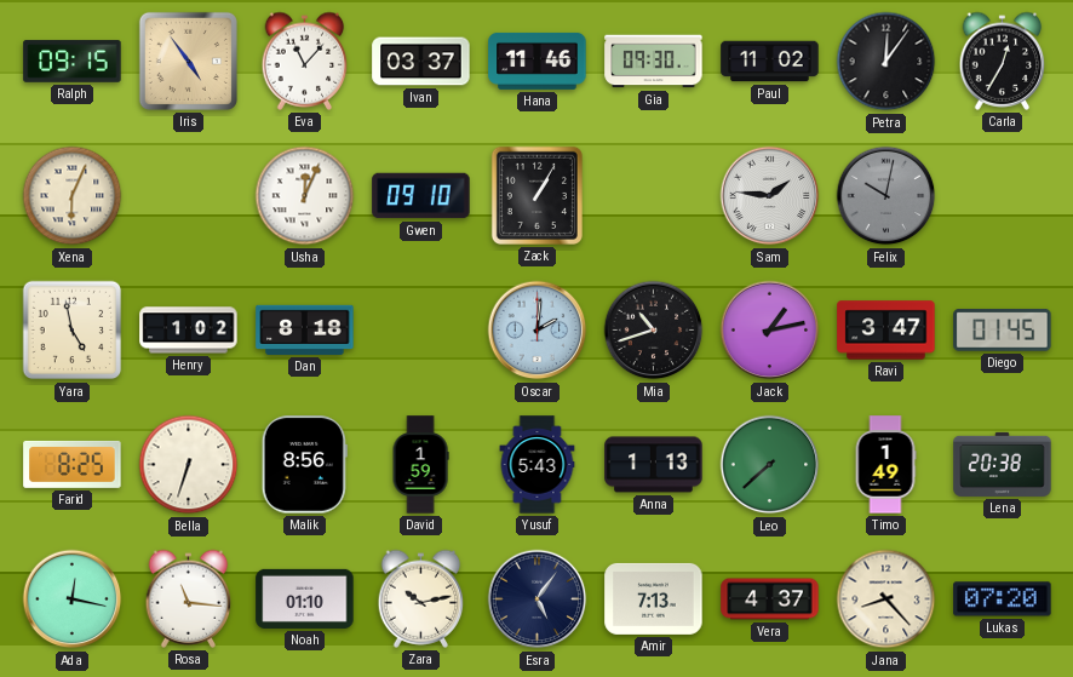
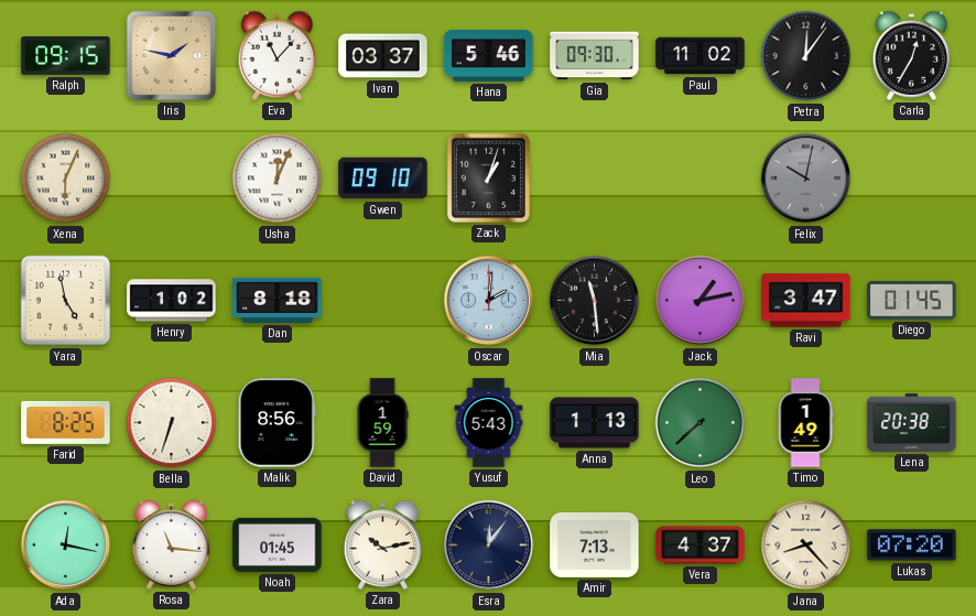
Iris: 4:54 -> 1:47 (171, 55)
Hana: 11:46 -> 5:46 (489, 56)
Zack: 1:05 -> 1:03 (488, 177)
Sam: 1:46 -> none (770, 196)
Mia: 10:42 -> 11:29 (595, 301)
Noah: 01:10 -> 01:45 (278, 544)
Esra: 5:06 -> 12:06 (489, 545)
